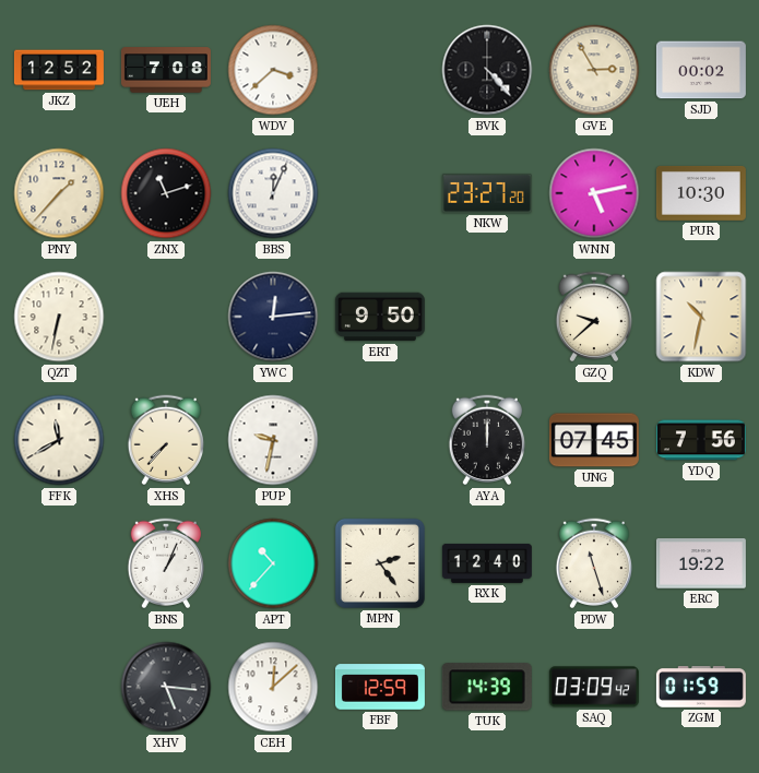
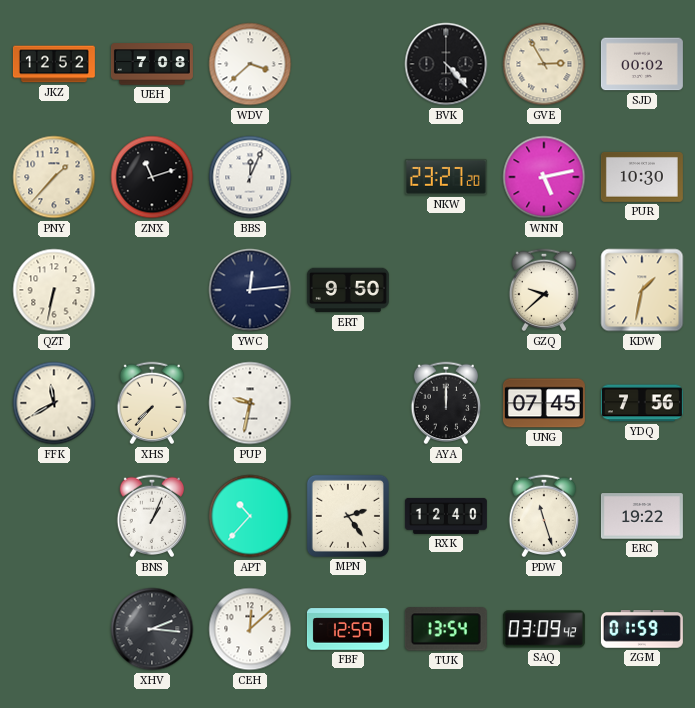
KDW: 10:32 -> 1:32 (642, 290)
XHV: 5:16 -> 2:16 (152, 629)
TUK: 14:39 -> 13:54 (446, 629)
